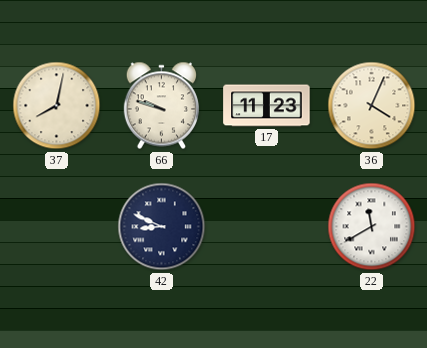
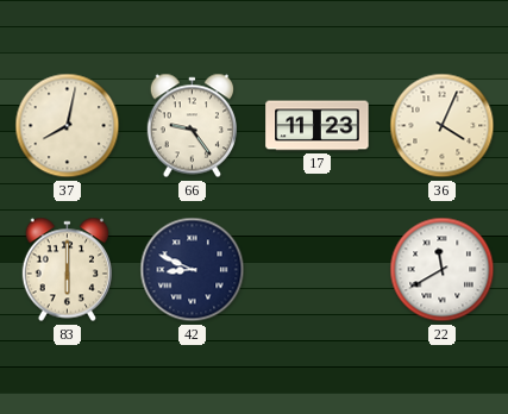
66: 9:48 -> 9:24 (192, 126)
83: none -> 6:00 (67, 270)
